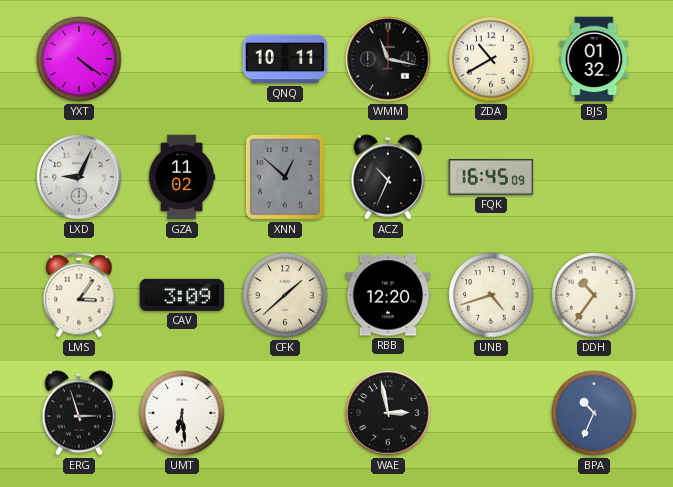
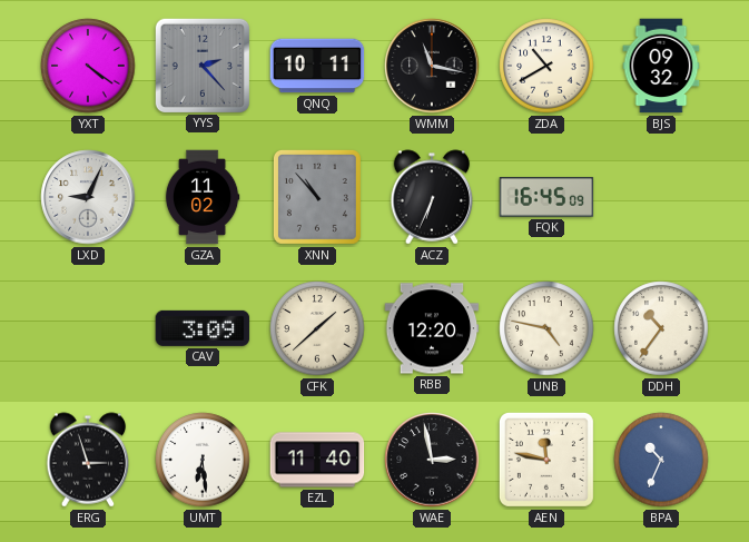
YYS: none -> 2:23 (201, 65)
BJS: 01:32 -> 09:32 (661, 66)
XNN: 12:52 -> 10:53 (317, 197)
ACZ: 10:34 -> 6:34 (432, 197)
LMS: 3:06 -> none (79, 295)
UNB: 4:42 -> 4:47 (546, 328)
EZL: none -> 11:40 (317, 460)
AEN: none -> 11:47 (546, 460)
